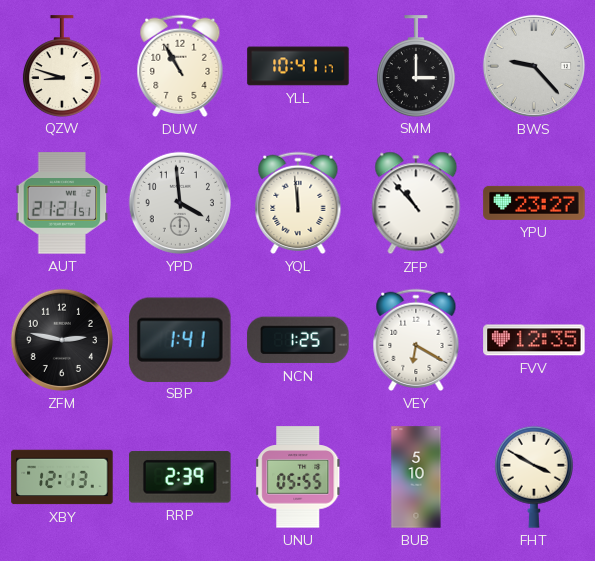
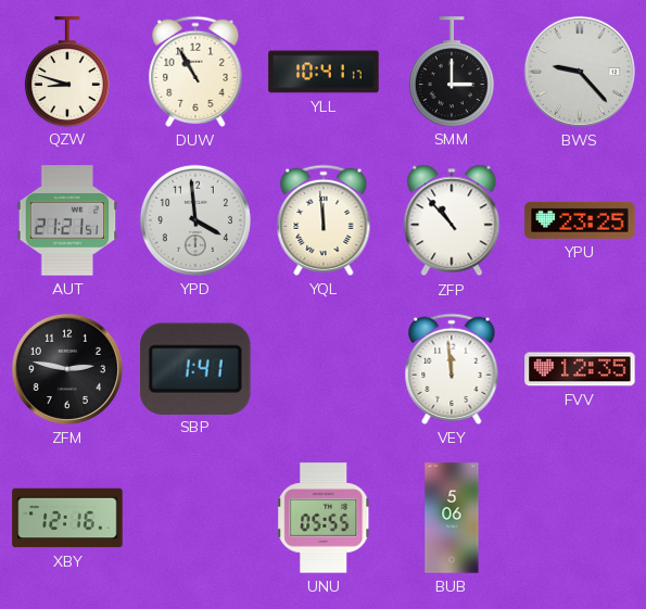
YPU: 23:27 -> 23:25 (580, 220)
NCN: 1:25 -> none (298, 340)
VEY: 6:20 -> 11:59 (452, 369)
XBY: 12:13 -> 12:16 (67, 518)
RRP: 2:39 -> none (180, 477)
BUB: 5:10 -> 5:06 (452, 518)
FHT: 3:50 -> none (534, 477)
